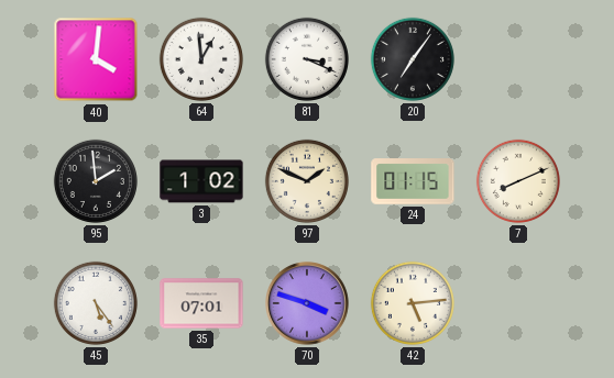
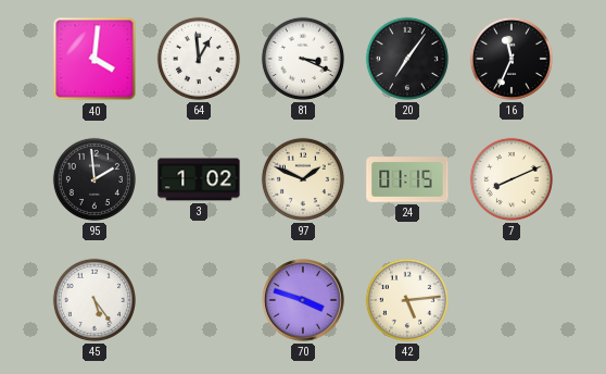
16: none -> 11:34 (512, 59)
35: 07:01 -> none (201, 303)
